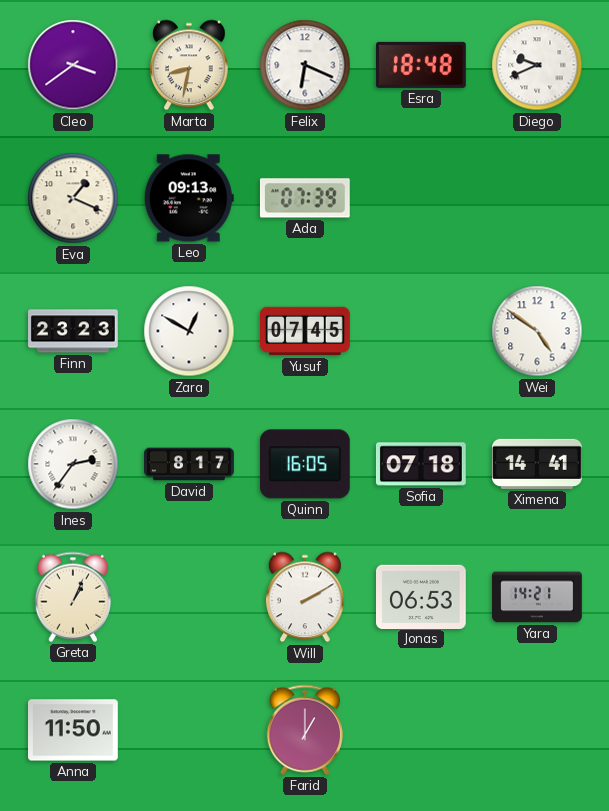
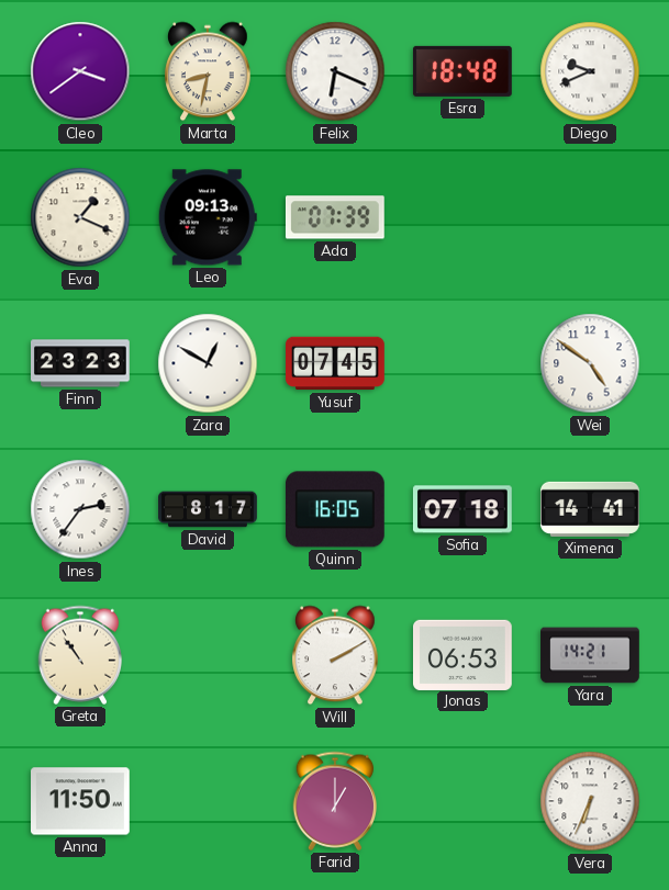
Greta: 1:04 -> 10:54 (79, 655)
Vera: none -> 6:34 (590, 801)
